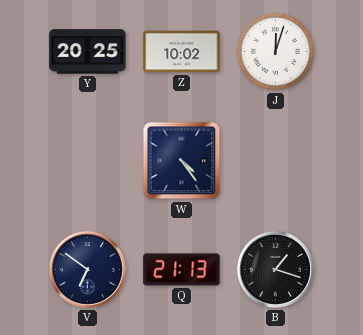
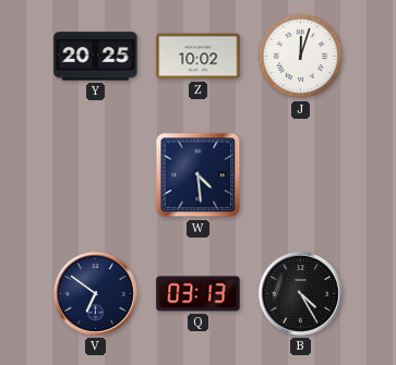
W: 4:24 -> 4:29 (199, 175)
Q: 21:13 -> 03:13 (199, 294)
B: 1:18 -> 4:25 (300, 293)
